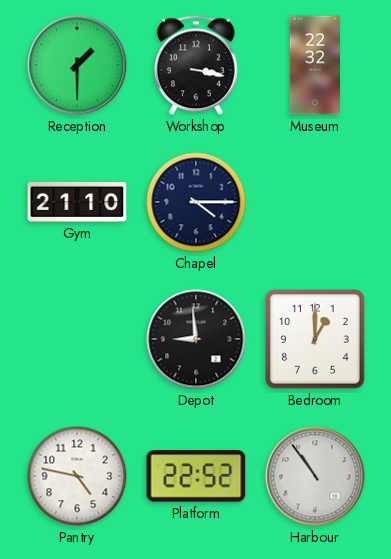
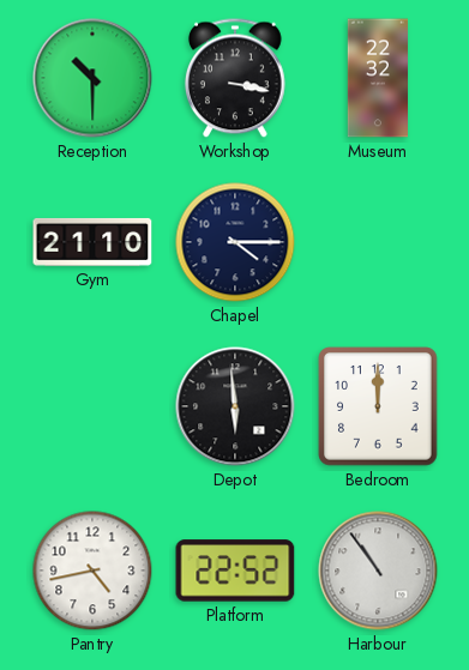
Reception: 1:30 -> 10:30 (92, 78)
Depot: 8:59 -> 5:59 (235, 406)
Bedroom: 1:00 -> 12:00 (378, 406)
Pantry: 4:47 -> 4:43 (92, 571)
